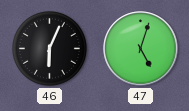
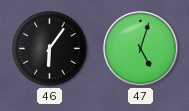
46: 6:04 -> 6:06 (49, 48)
